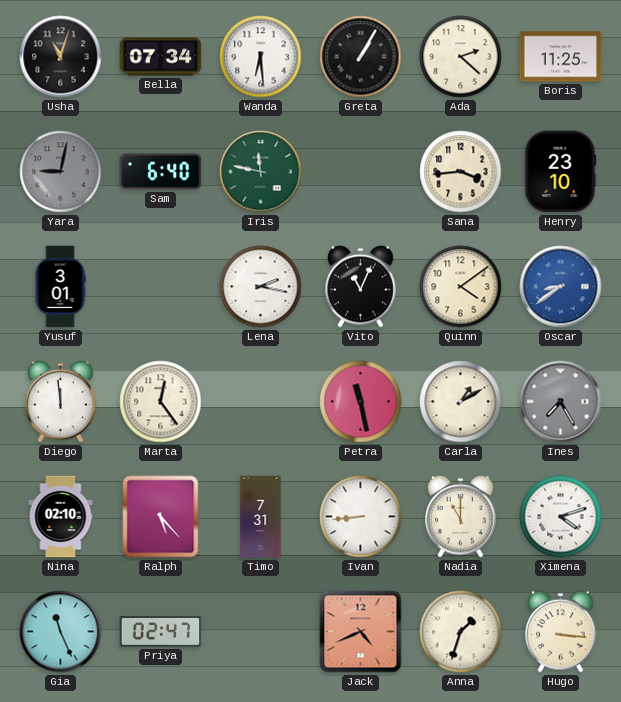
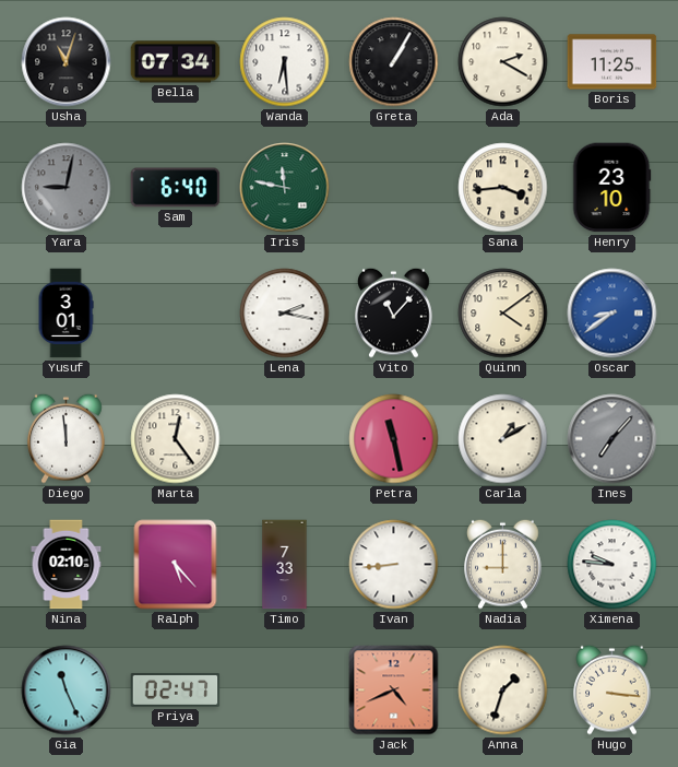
Ada: 2:22 -> 2:20 (503, 62)
Vito: 11:04 -> 11:07 (394, 312)
Ines: 7:25 -> 7:07 (612, 439)
Timo: 7:31 -> 7:33 (285, 565)
Nadia: 11:00 -> 9:00 (503, 564)
Ximena: 4:12 -> 9:46 (612, 565)
